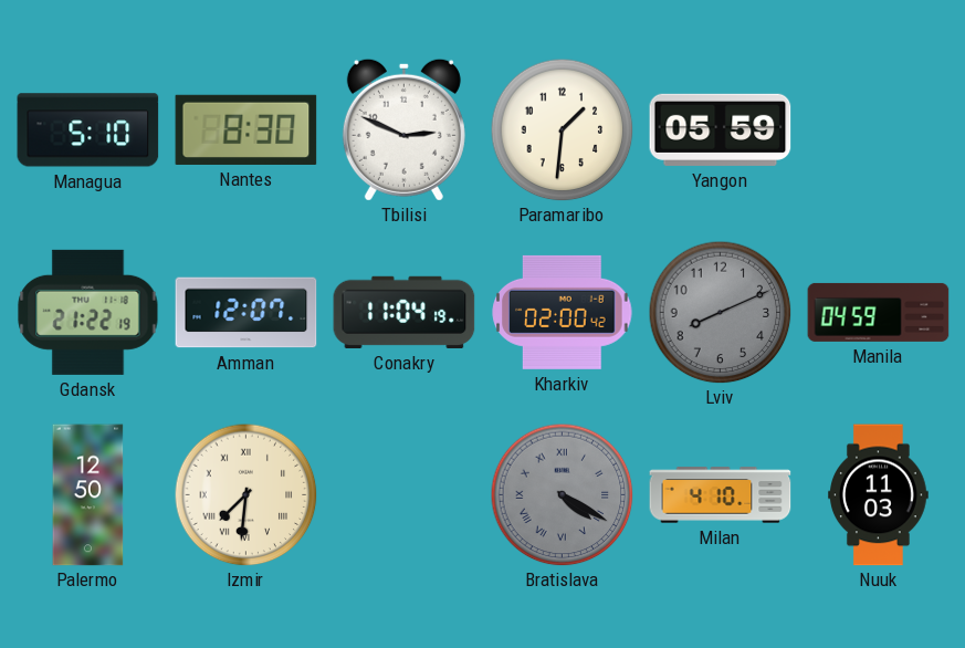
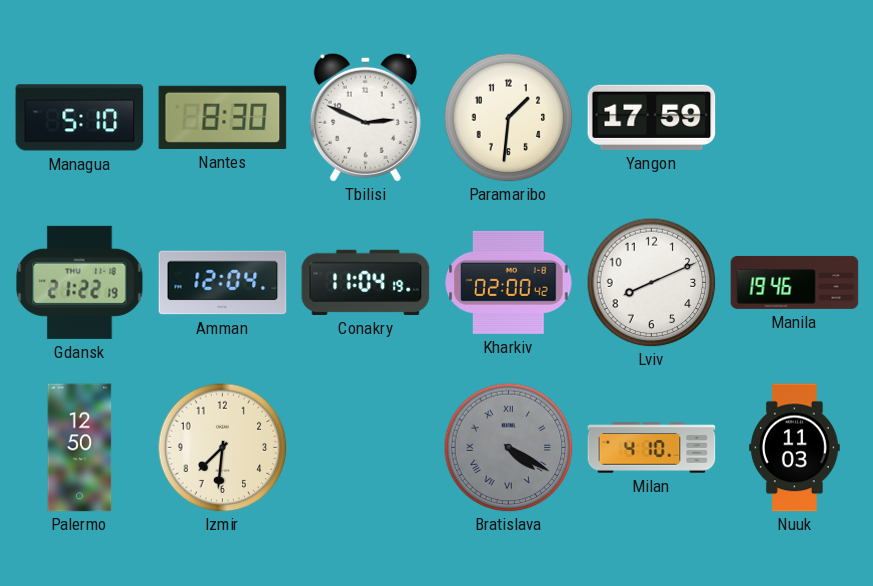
Yangon: 05:59 -> 17:59 (652, 117)
Amman: 12:07 -> 12:04 (223, 283)
Lviv dial: grey -> white (651, 282)
Manila: 04:59 -> 19:46 (795, 282)
Izmir numerals: Roman -> Arabic (222, 447)
